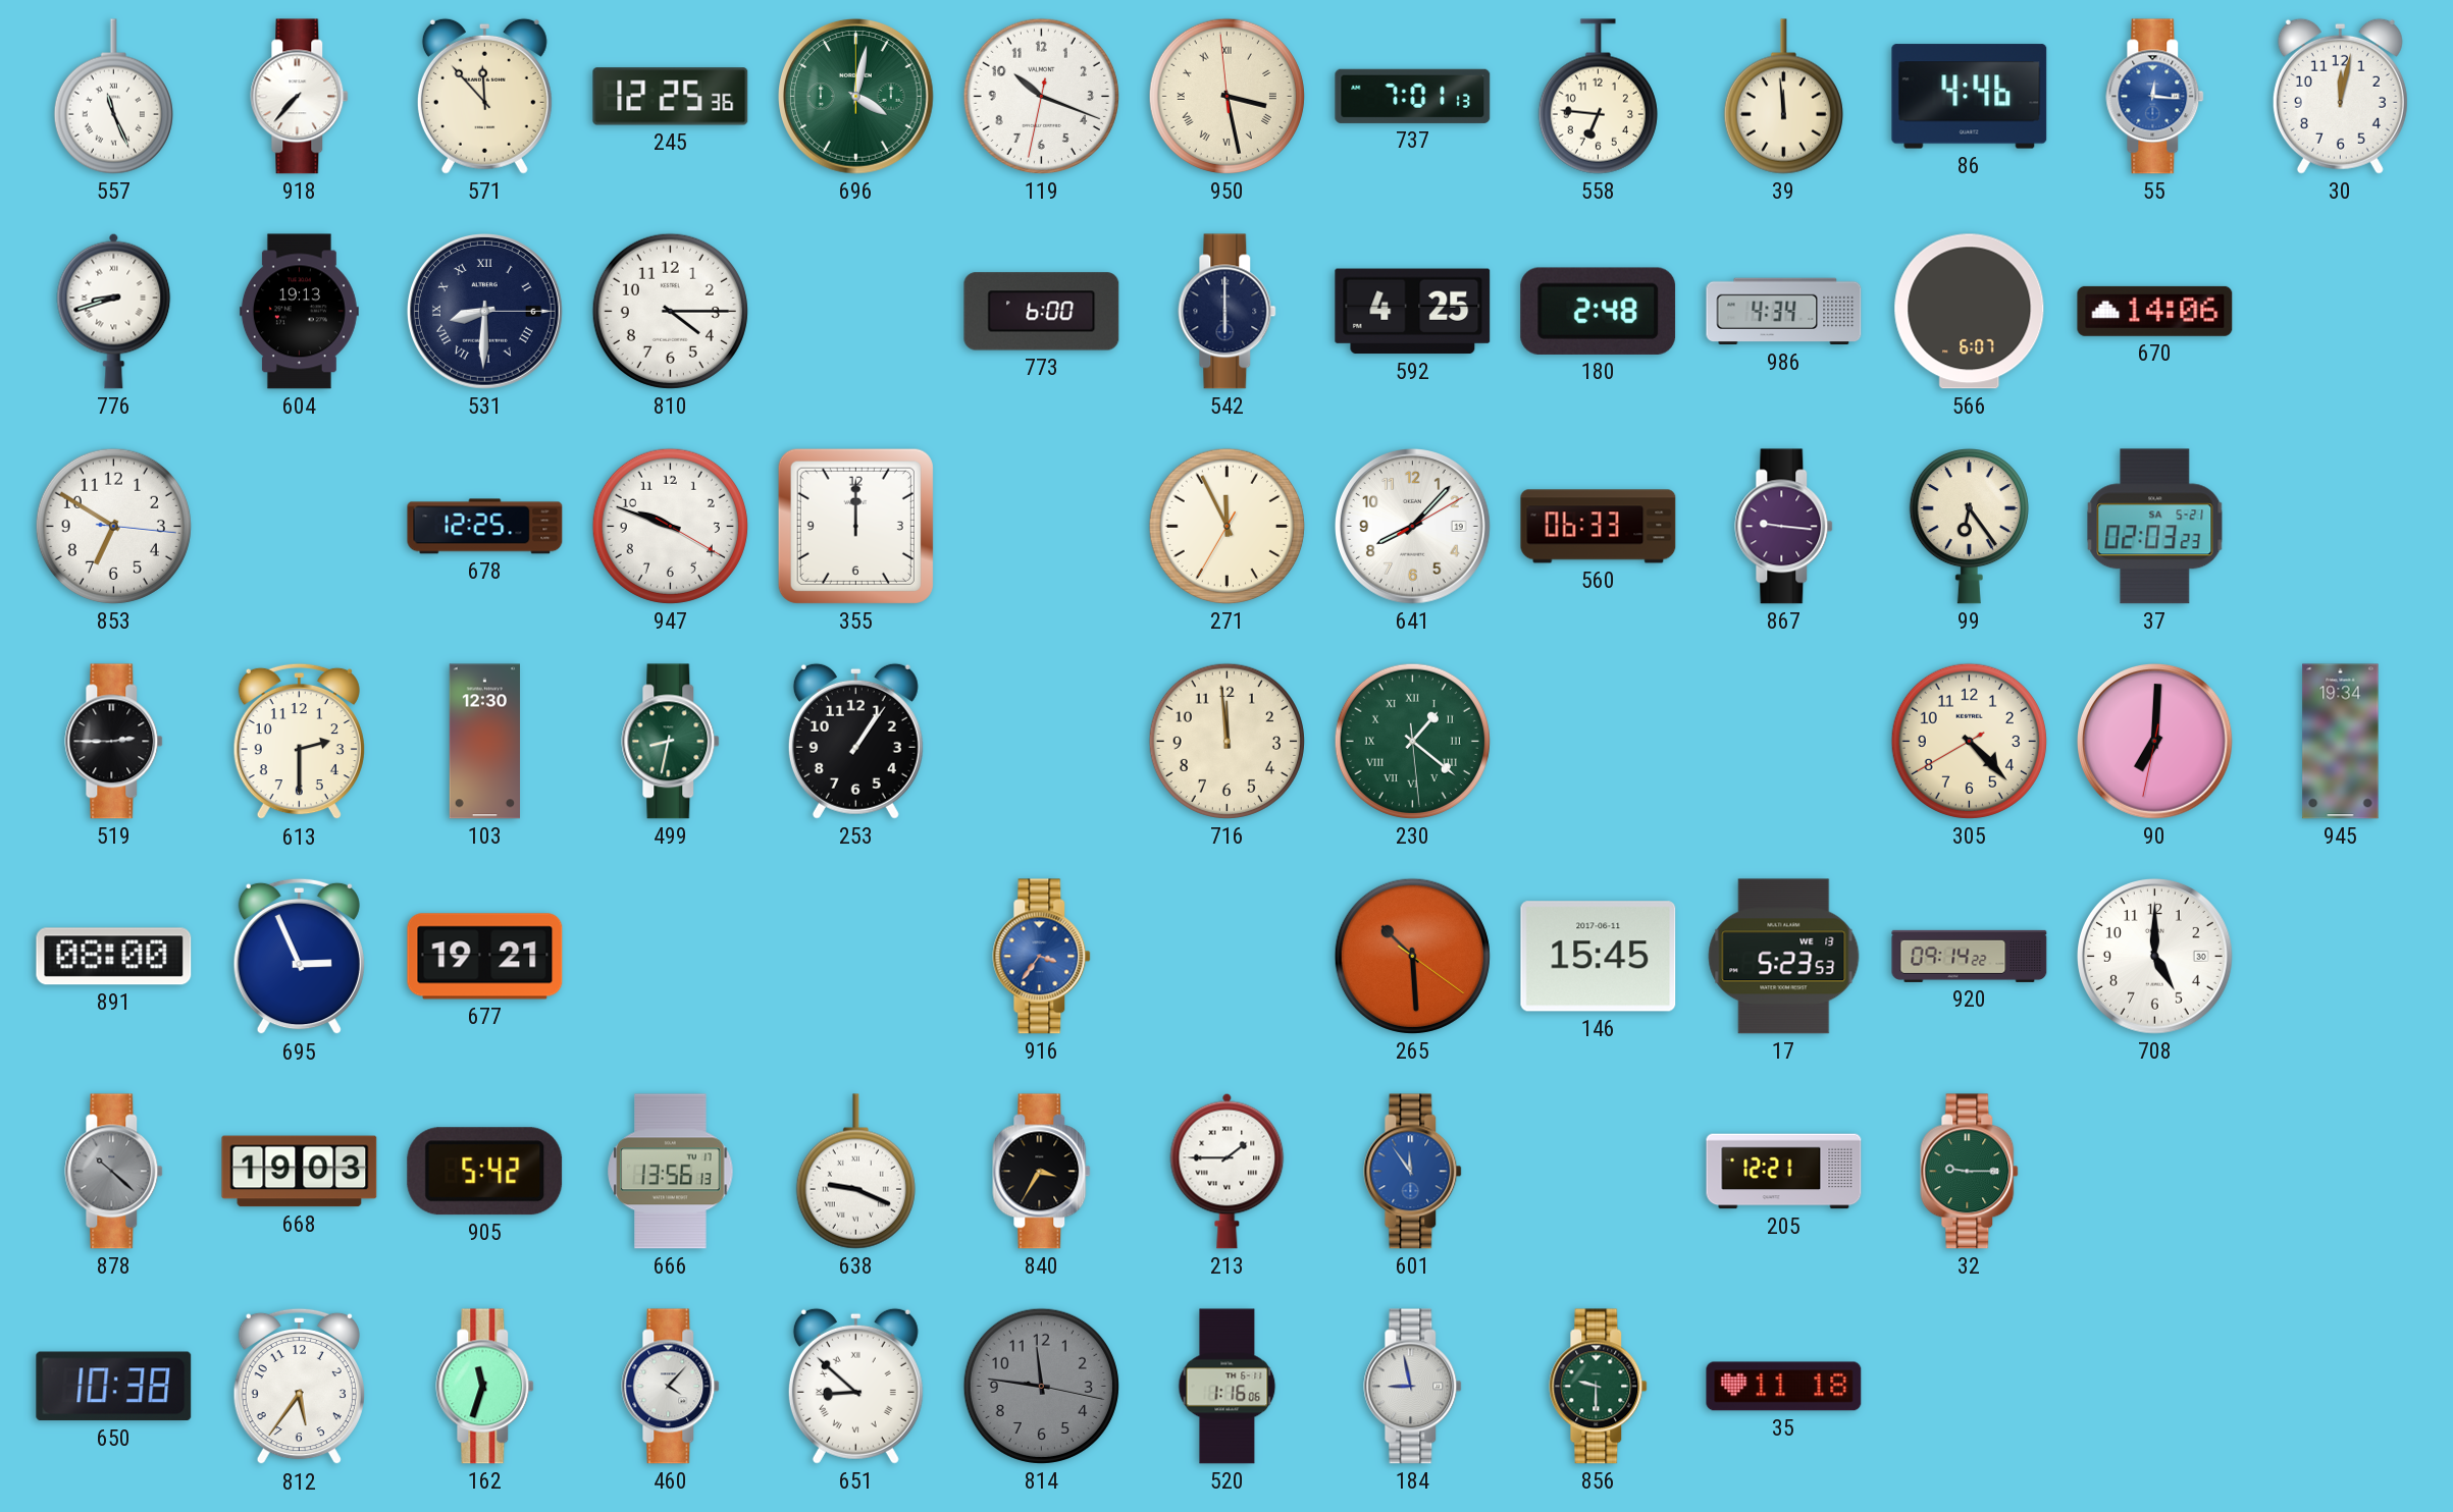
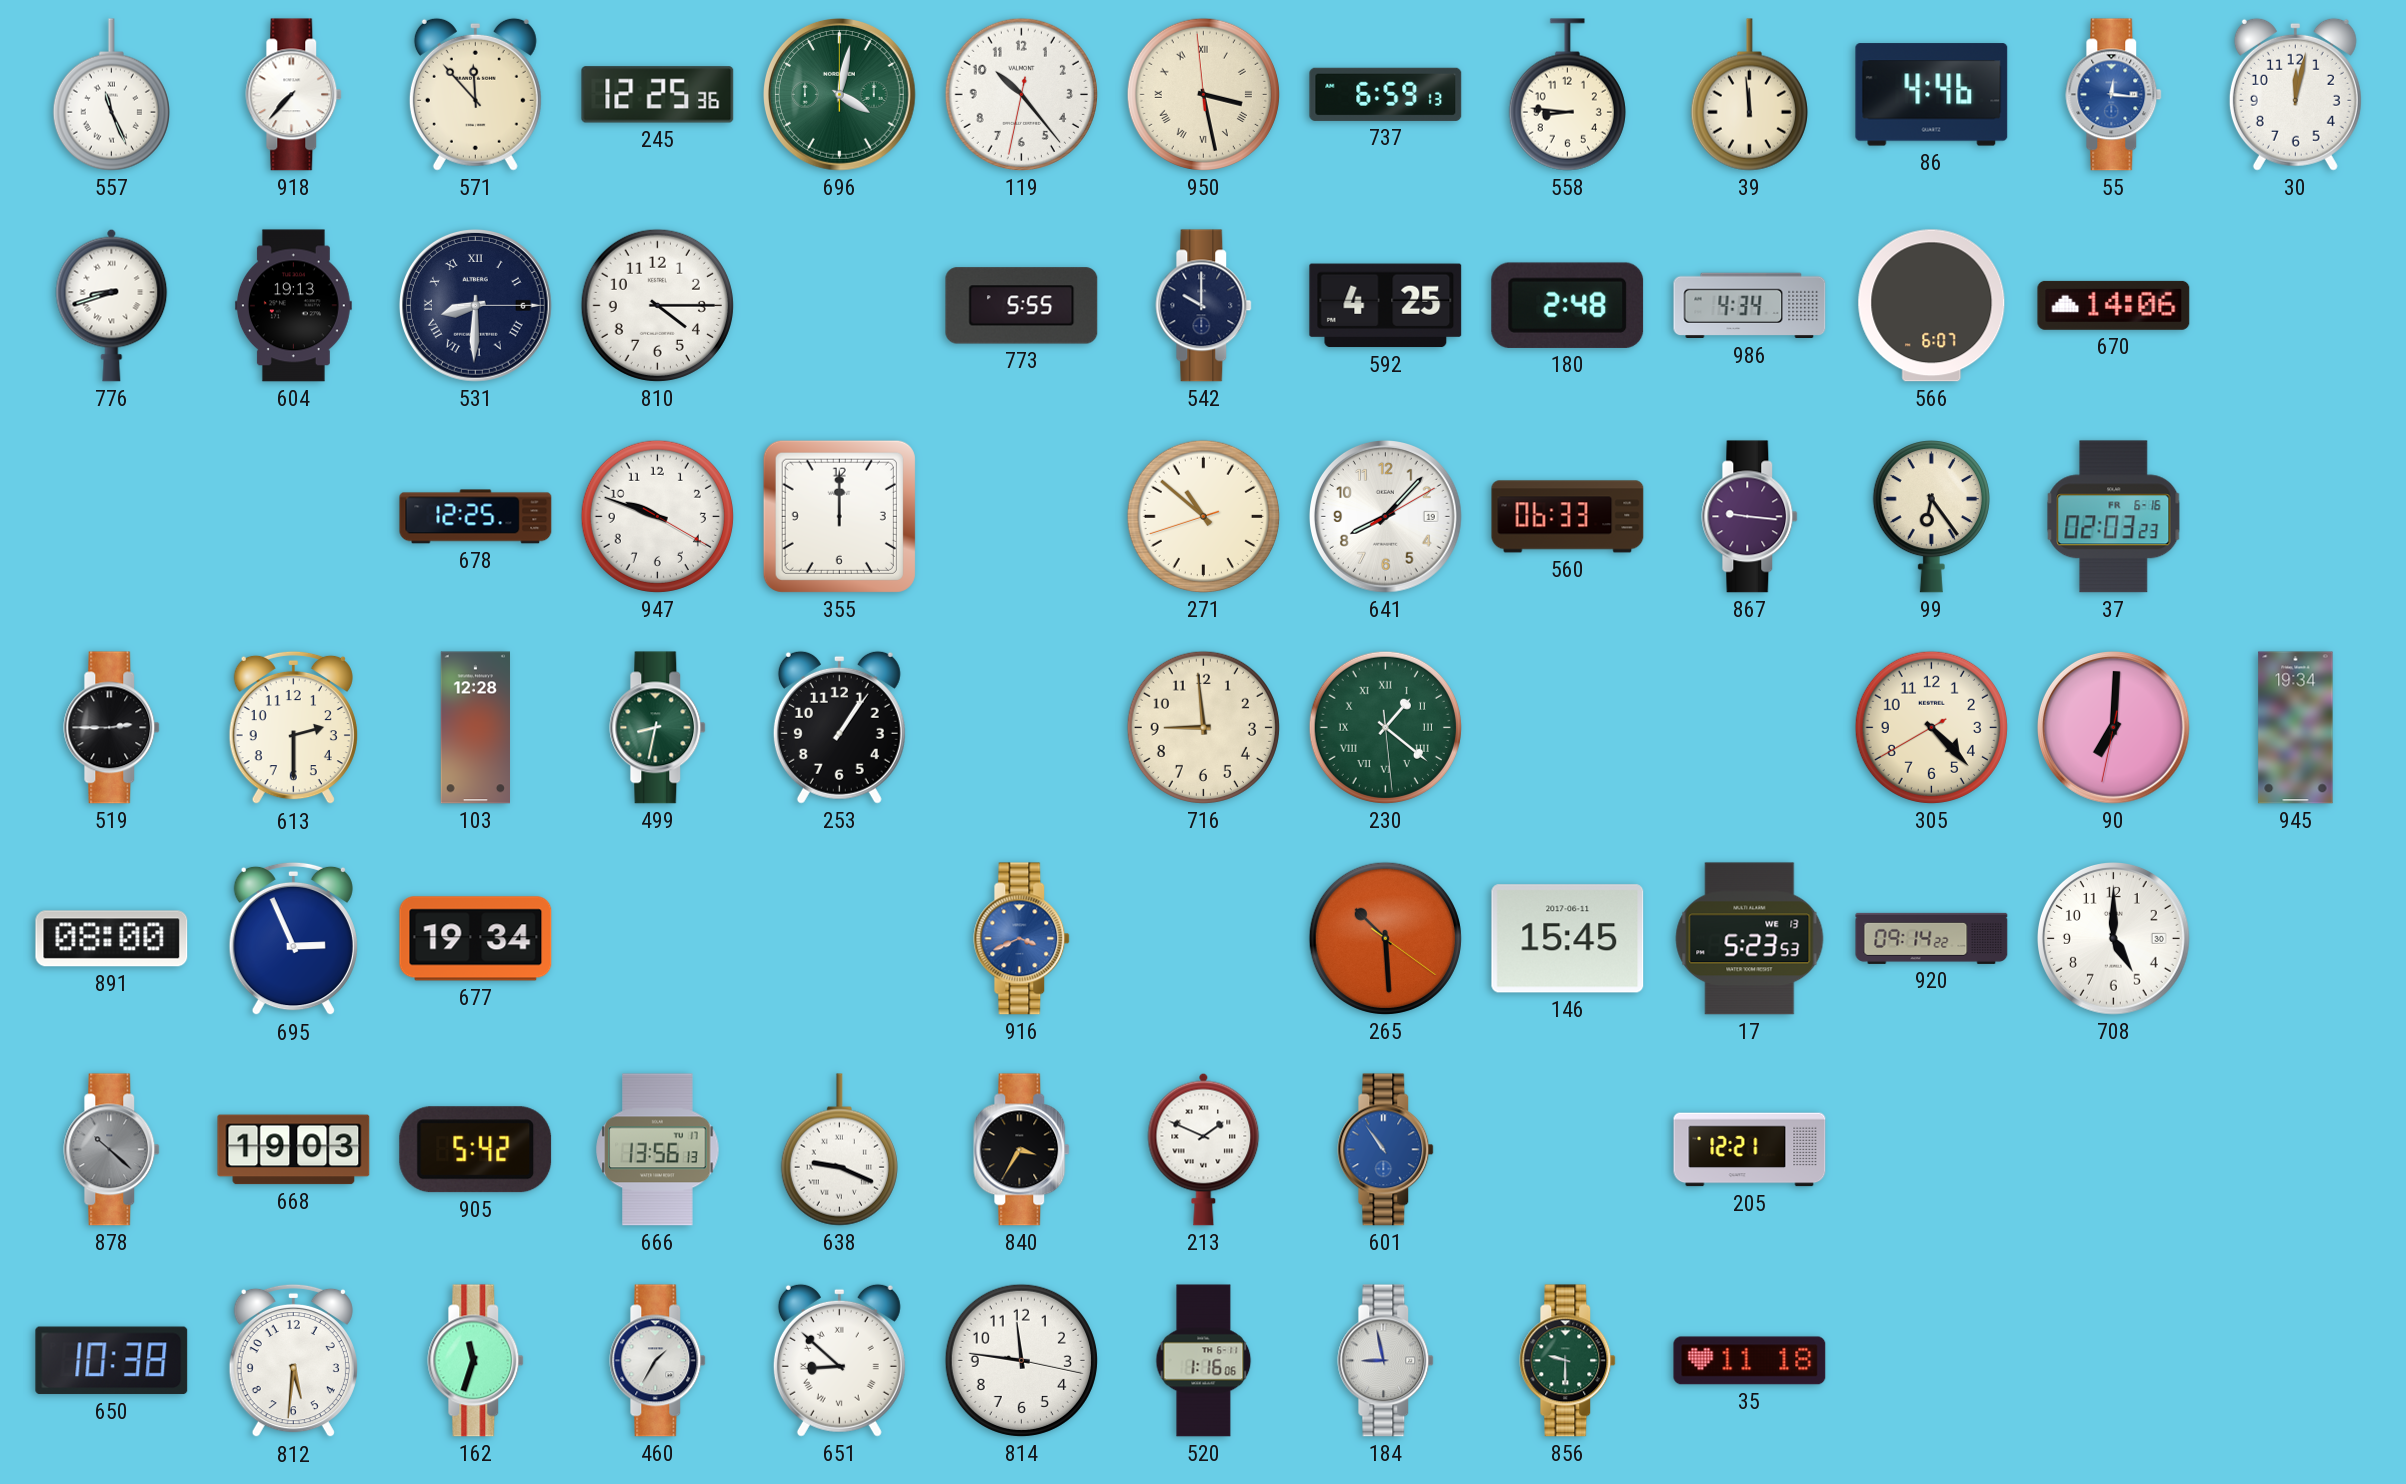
119: 10:18 -> 10:23 (1021, 94)
737: 7:01 -> 6:59 (1386, 94)
558: 6:46 -> 8:46 (1567, 95)
773: 6:00 -> 5:55 (1022, 306)
542: 6:00 -> 10:00 (1204, 306)
853: 6:50 -> none (113, 526)
271: 11:55 -> 10:51 (1203, 516)
37 date: SA 5-21 -> FR 6-16 (2114, 517)
103: 12:30 -> 12:28 (475, 728)
716: 11:59 -> 8:59 (1203, 727)
677: 19:21 -> 19:34 (476, 939)
916: 3:36 -> 3:41 (1022, 939)
213: 1:45 -> 1:49 (1204, 1149)
601: 11:54 -> 10:54 (1386, 1150)
32: 9:15 -> none (1970, 1172)
812: 5:36 -> 5:31 (293, 1361)
460: 4:07 -> 1:35 (658, 1361)
814 dial: grey -> white (1021, 1360)
